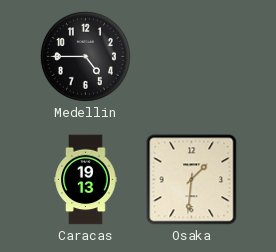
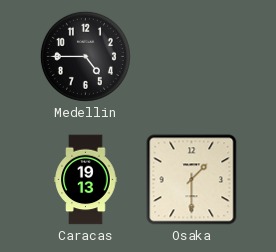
Osaka: 1:31 -> 1:30 (192, 180)
